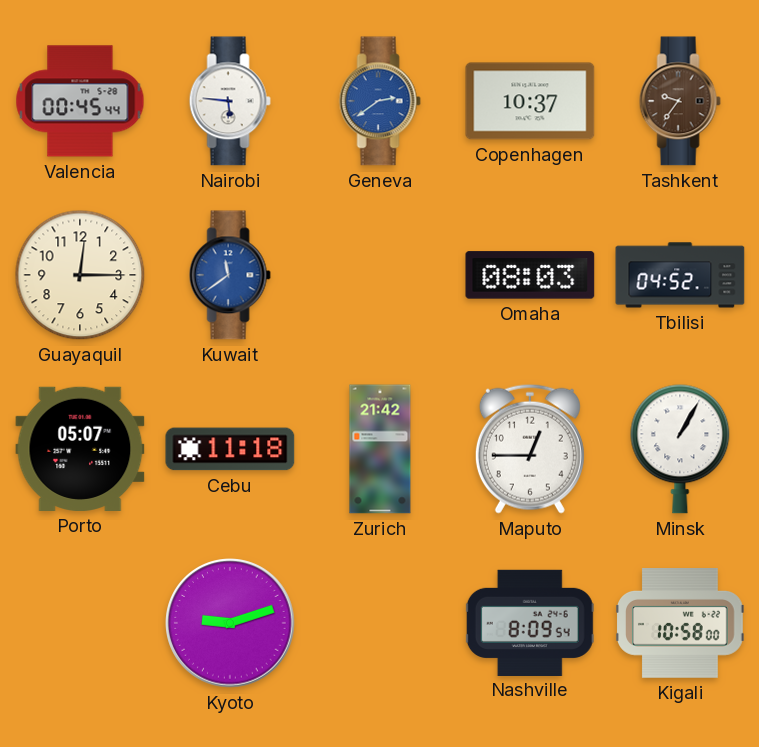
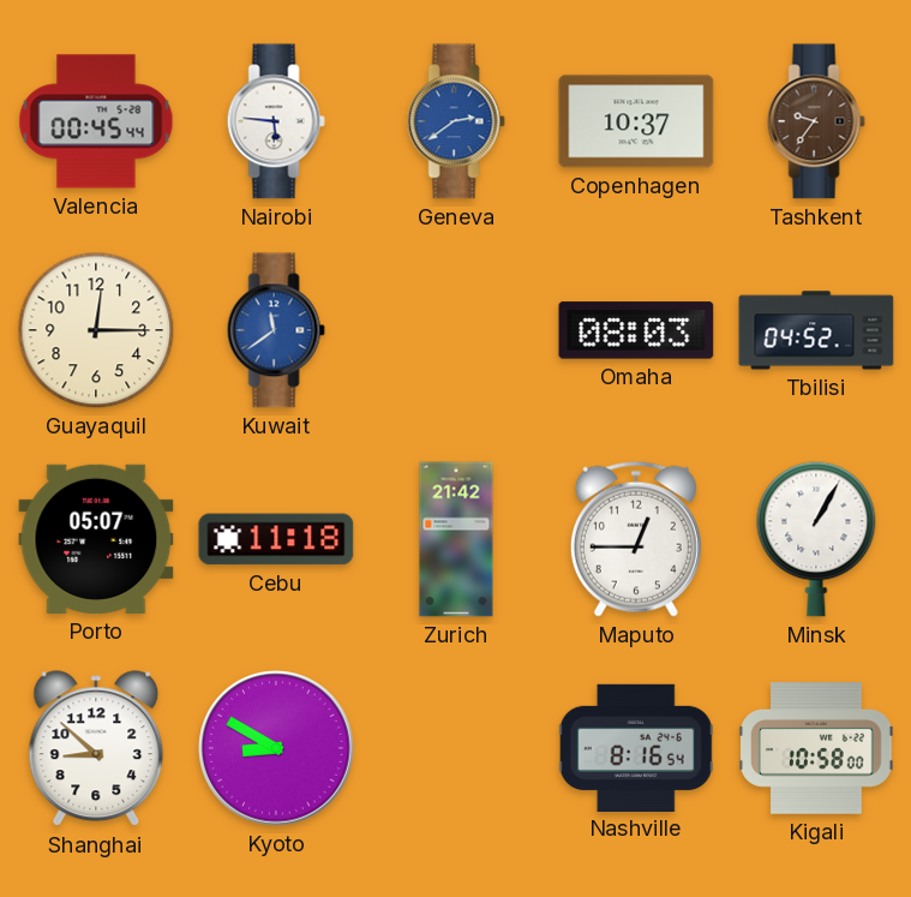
Shanghai: none -> 8:52 (96, 749)
Kyoto: 9:12 -> 8:50 (276, 748)
Nashville: 8:09 -> 8:16 (636, 747)
